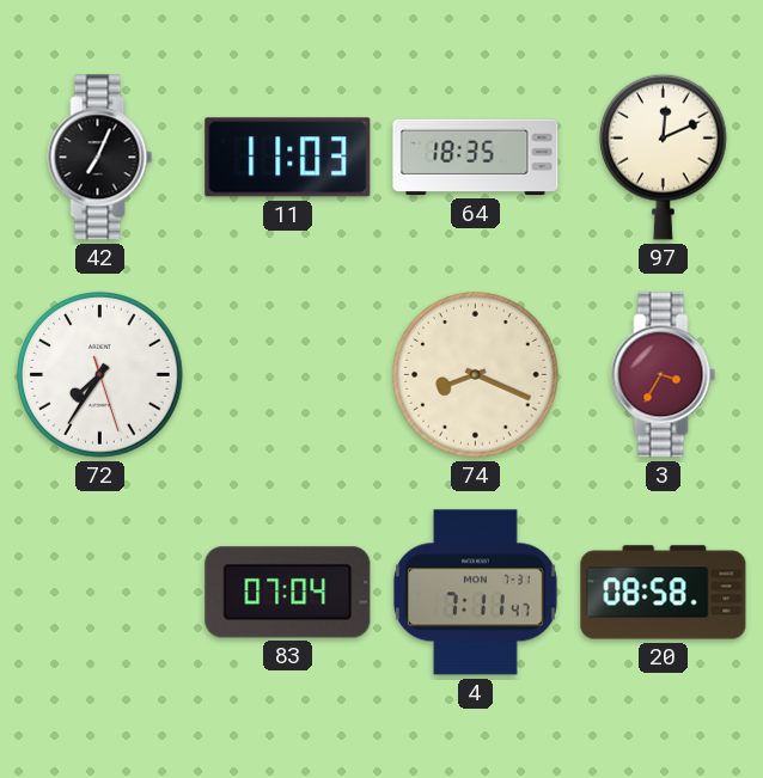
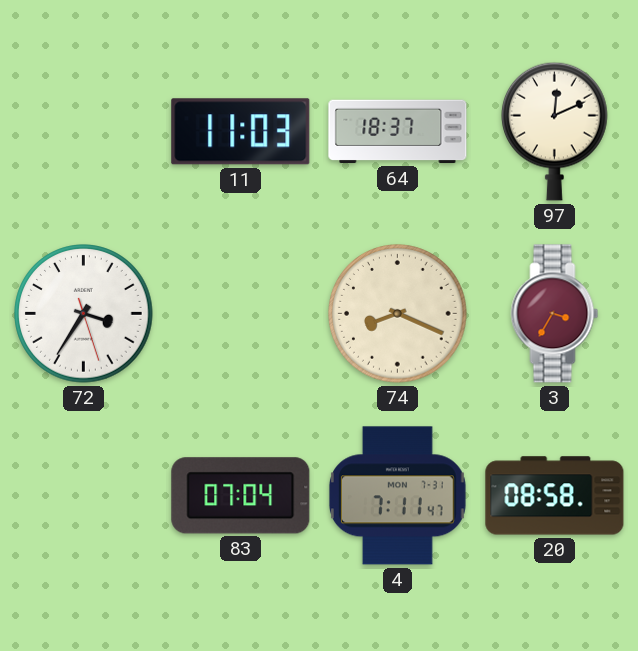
42: 7:04 -> none (100, 158)
64: 18:35 -> 18:37 (398, 132)
72: 7:35 -> 3:35 (84, 314)
